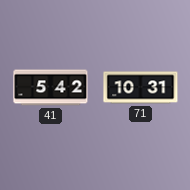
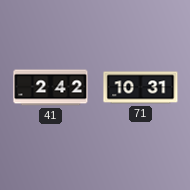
41: 5:42 -> 2:42 (51, 88)
